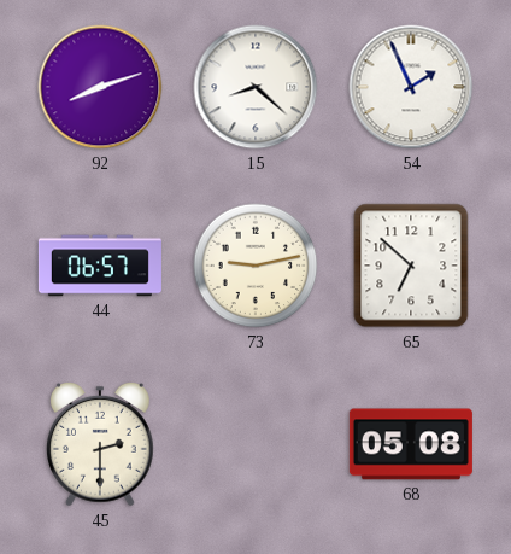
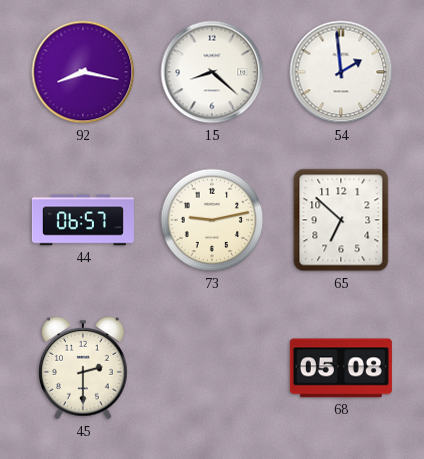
92: 8:12 -> 8:17 (83, 72)
54: 1:56 -> 1:59 (341, 72)
